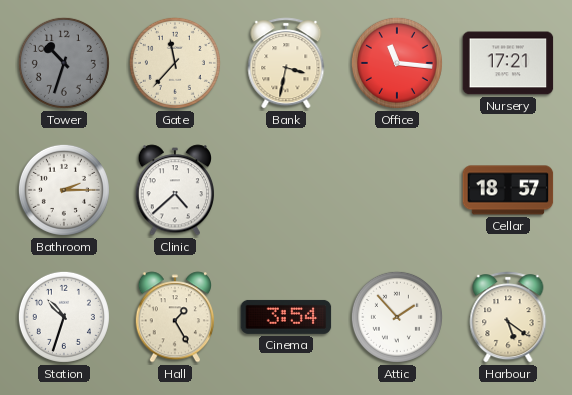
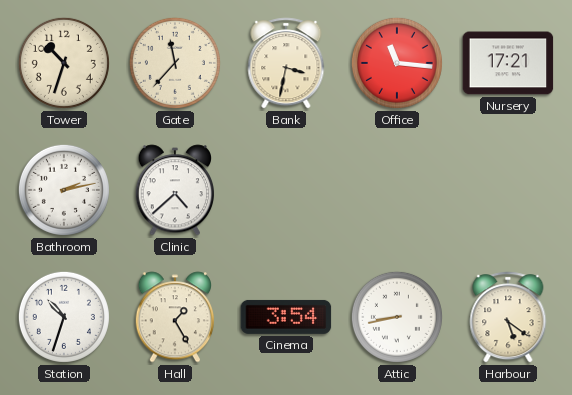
Tower dial: grey -> cream (64, 63)
Bathroom: 2:15 -> 2:13 (64, 190)
Cellar: 18:57 -> none (508, 190)
Attic: 1:53 -> 8:43 (397, 317)
